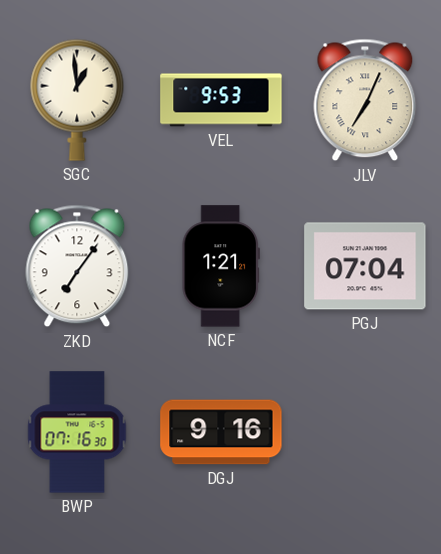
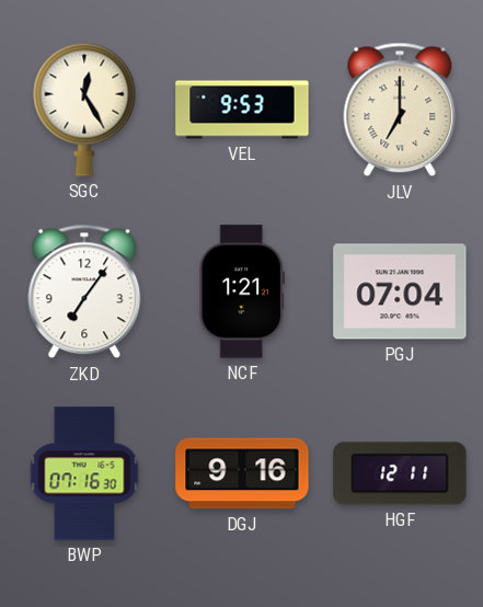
SGC: 12:59 -> 12:25 (84, 110)
JLV: 7:04 -> 7:00 (400, 110)
HGF: none -> 12:11 (400, 473)
